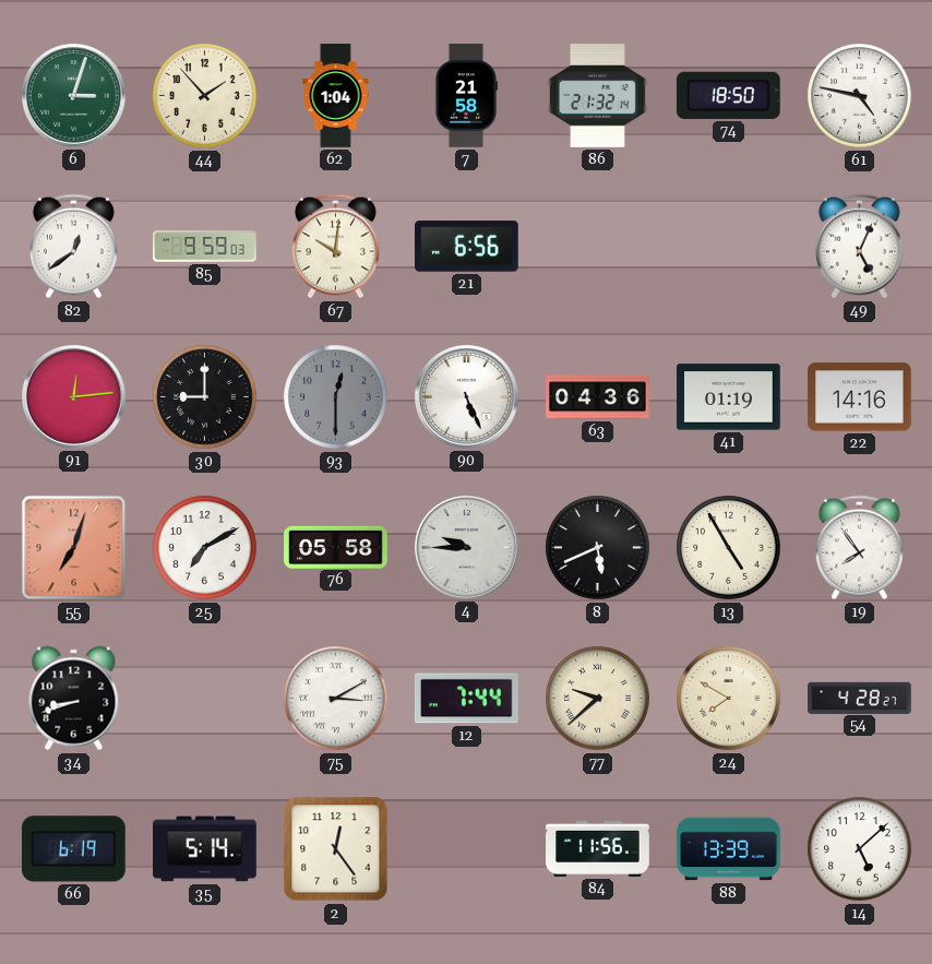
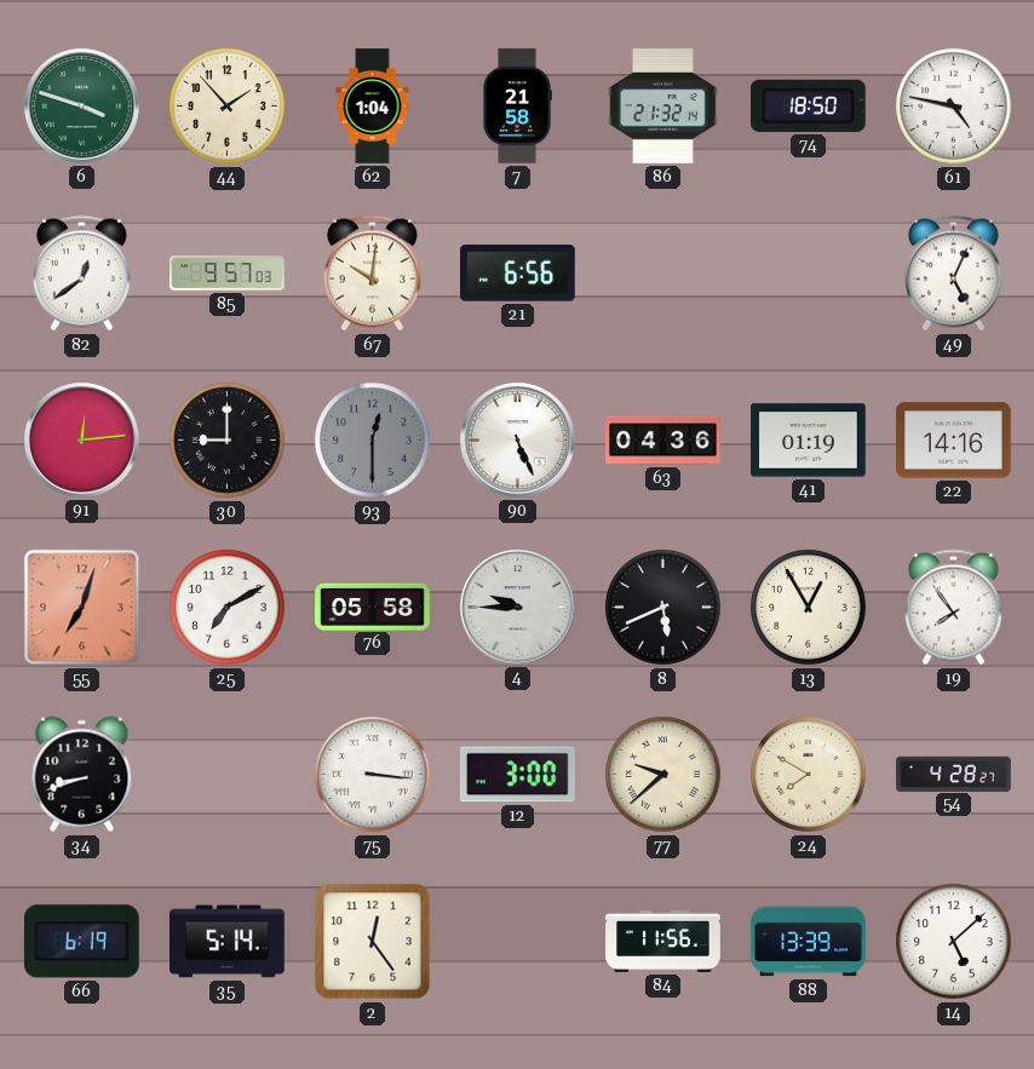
6: 3:03 -> 3:48 (82, 107)
85: 9:59 -> 9:57 (228, 274)
13: 4:55 -> 12:55 (809, 608)
75: 3:10 -> 3:16 (373, 775)
12: 7:44 -> 3:00 (517, 775)
